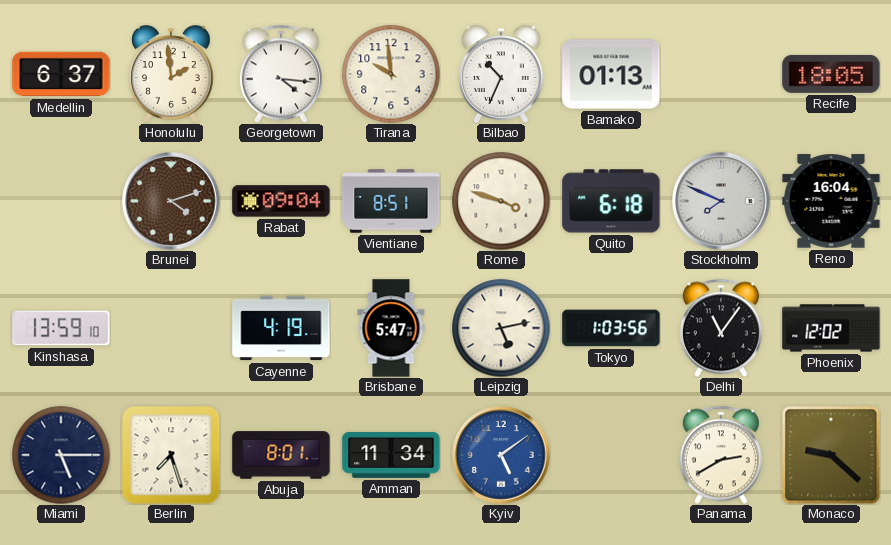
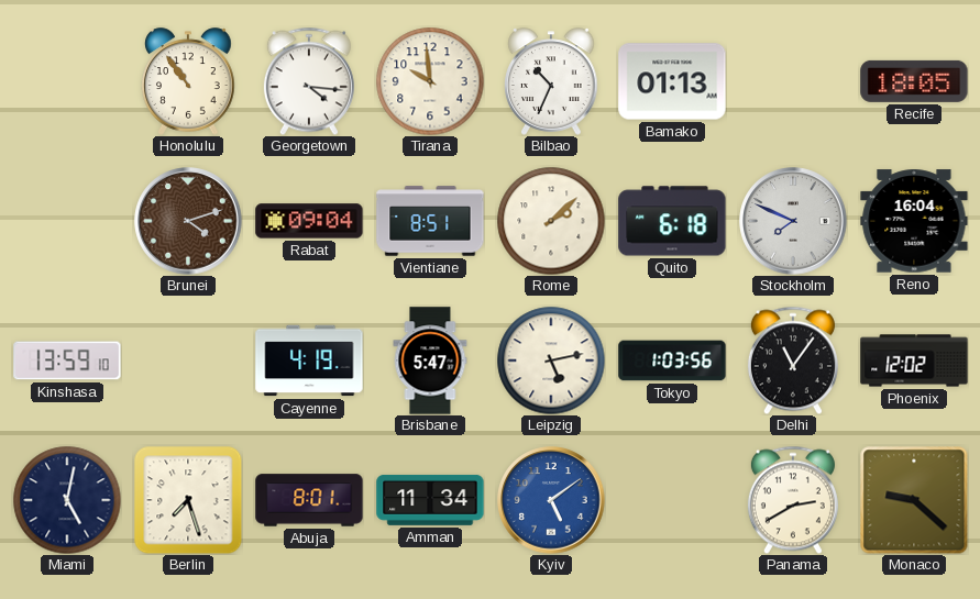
Medellin: 6:37 -> none (61, 74)
Honolulu: 1:59 -> 10:54 (188, 81)
Rome: 3:48 -> 2:08 (551, 221)
Miami: 5:15 -> 5:02 (67, 500)
